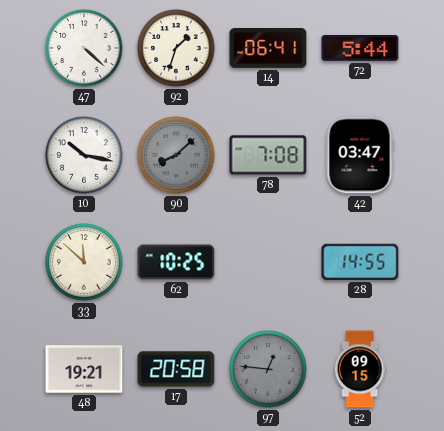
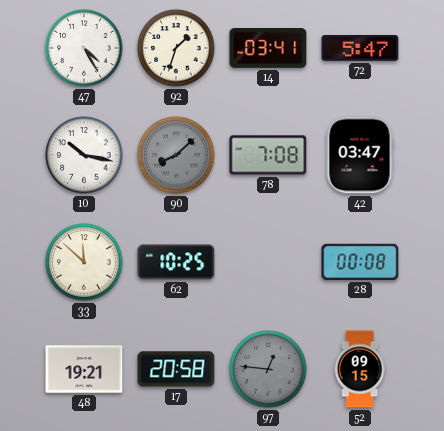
47: 4:22 -> 4:25 (84, 48)
14: 06:41 -> 03:41 (268, 48)
72: 5:44 -> 5:47 (360, 49)
28: 14:55 -> 00:08 (360, 262)
